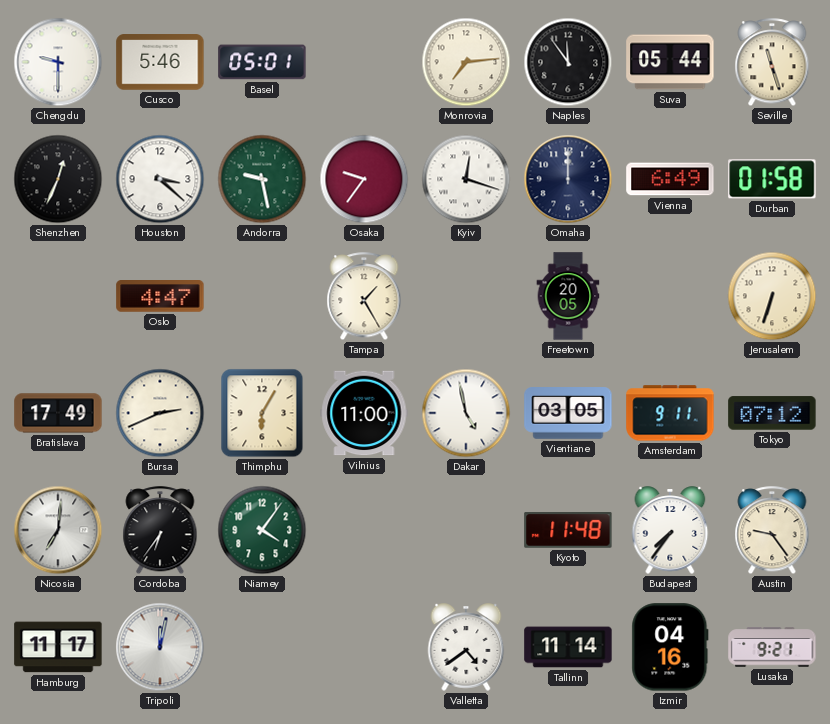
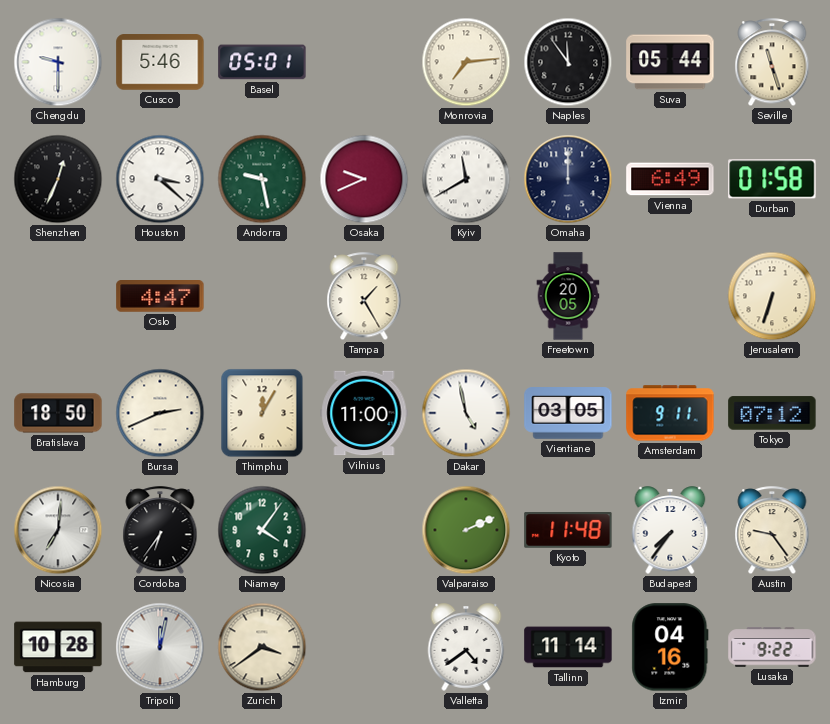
Osaka: 9:36 -> 9:41 (364, 179)
Kyiv: 12:18 -> 11:40 (466, 179)
Bratislava: 17:49 -> 18:50 (58, 413)
Thimphu: 6:05 -> 12:05 (262, 413)
Valparaiso: none -> 2:11 (466, 530)
Hamburg: 11:17 -> 10:28 (58, 647)
Zurich: none -> 3:39 (262, 647)
Lusaka: 9:21 -> 9:22 (772, 647)
